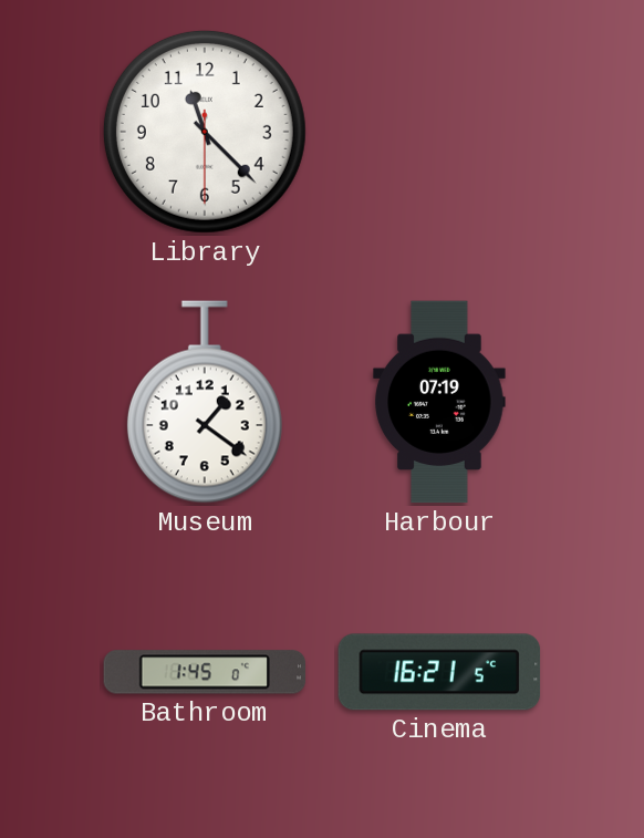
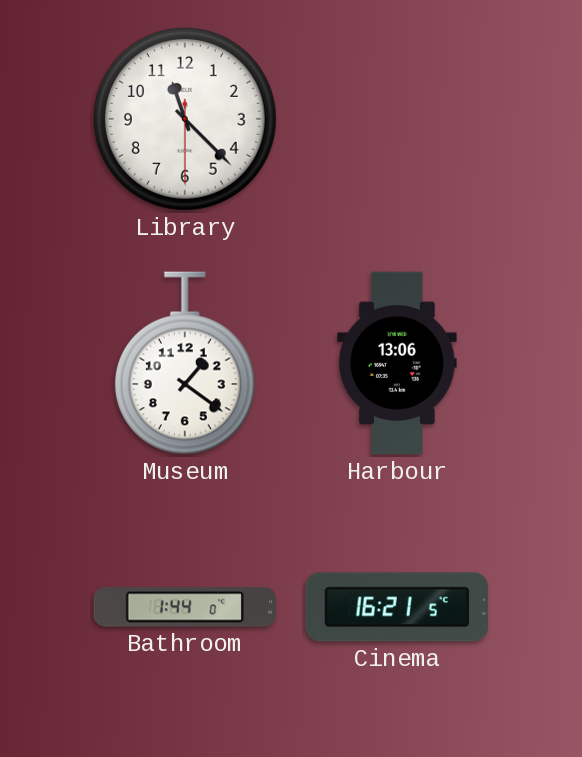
Harbour: 07:19 -> 13:06 (397, 363)
Bathroom: 1:45 -> 1:44 (185, 607)
